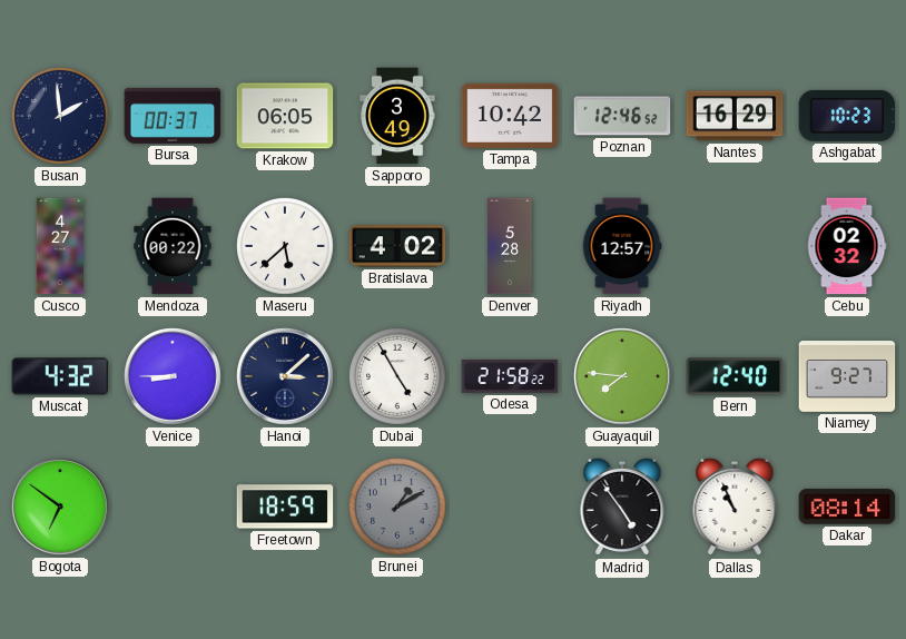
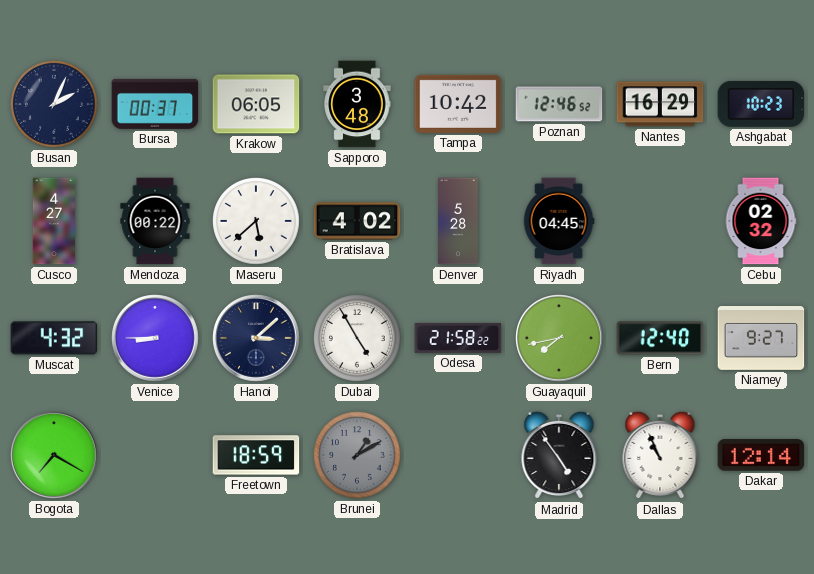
Busan: 1:59 -> 2:04 (55, 105)
Sapporo: 3:49 -> 3:48 (357, 104)
Riyadh: 12:57 -> 04:45 (559, 221)
Guayaquil: 7:46 -> 7:43 (559, 338)
Bogota: 6:51 -> 7:20 (54, 455)
Dakar: 08:14 -> 12:14 (761, 455)
